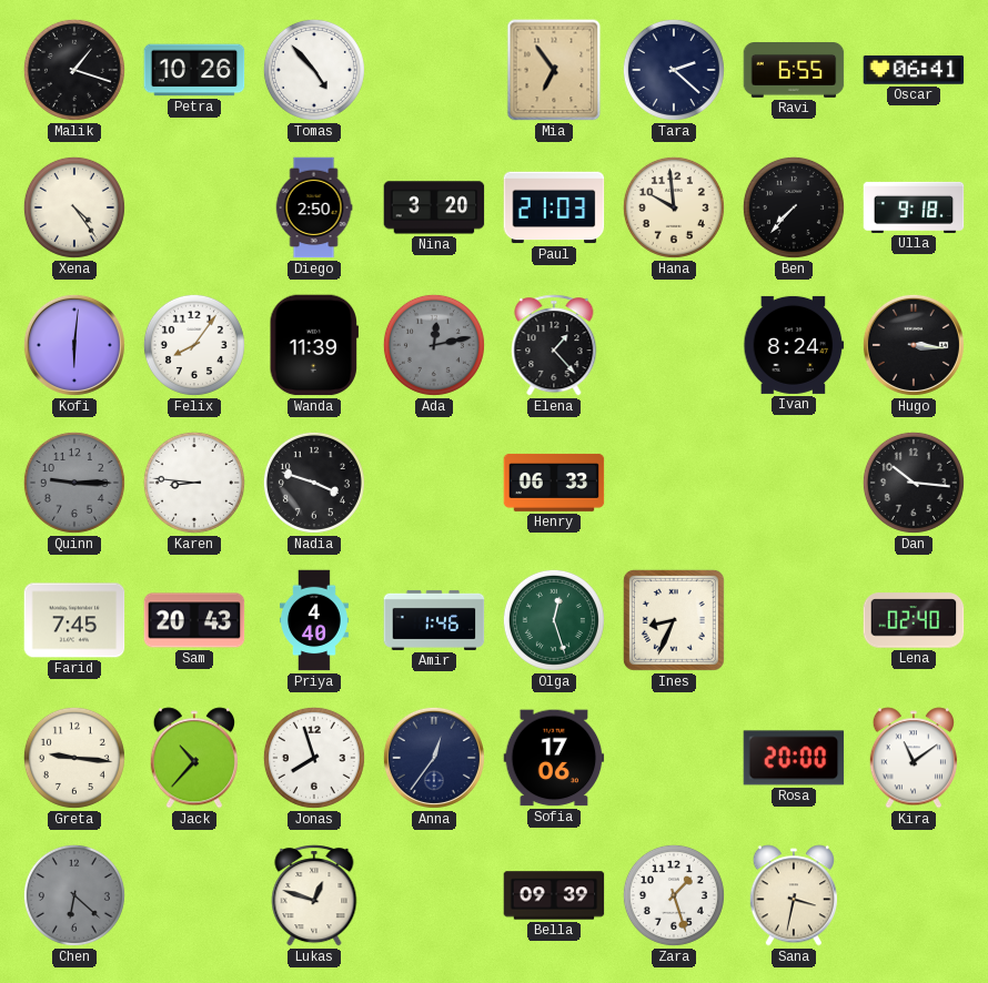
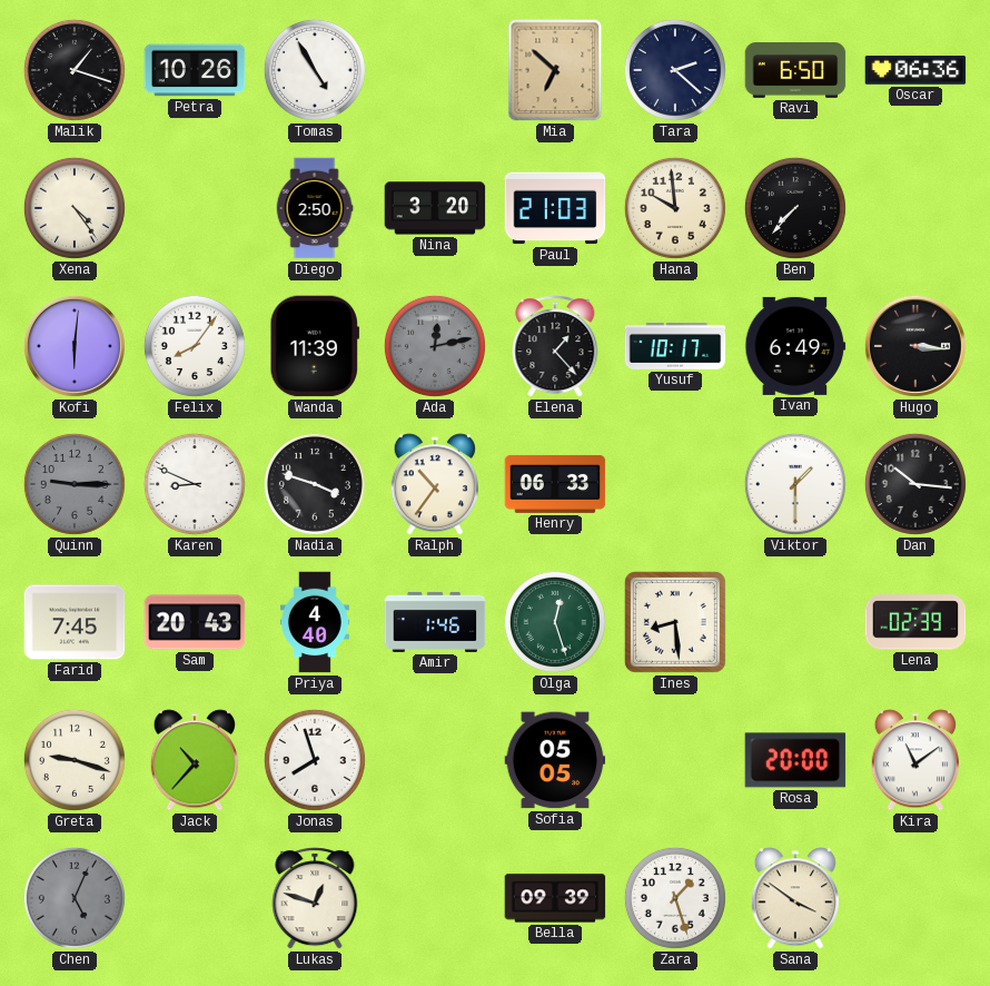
Tomas: 4:53 -> 4:55 (315, 70)
Mia: 6:54 -> 6:52 (555, 70)
Ravi: 6:55 -> 6:50 (795, 71)
Oscar: 06:41 -> 06:36 (915, 70)
Ulla: 9:18 -> none (914, 207)
Yusuf: none -> 10:17 (675, 346)
Ivan: 8:24 -> 6:49 (795, 346)
Karen: 8:46 -> 8:49 (195, 484)
Ralph: none -> 10:36 (434, 484)
Viktor: none -> 1:30 (795, 484)
Ines: 8:34 -> 8:29 (675, 622)
Lena: 02:40 -> 02:39 (915, 622)
Greta: 9:16 -> 9:18 (75, 760)
Anna: 12:36 -> none (434, 758)
Sofia: 17:06 -> 05:05 (555, 760)
Chen: 6:22 -> 5:04 (75, 898)
Sana: 3:32 -> 3:51 (794, 898)
